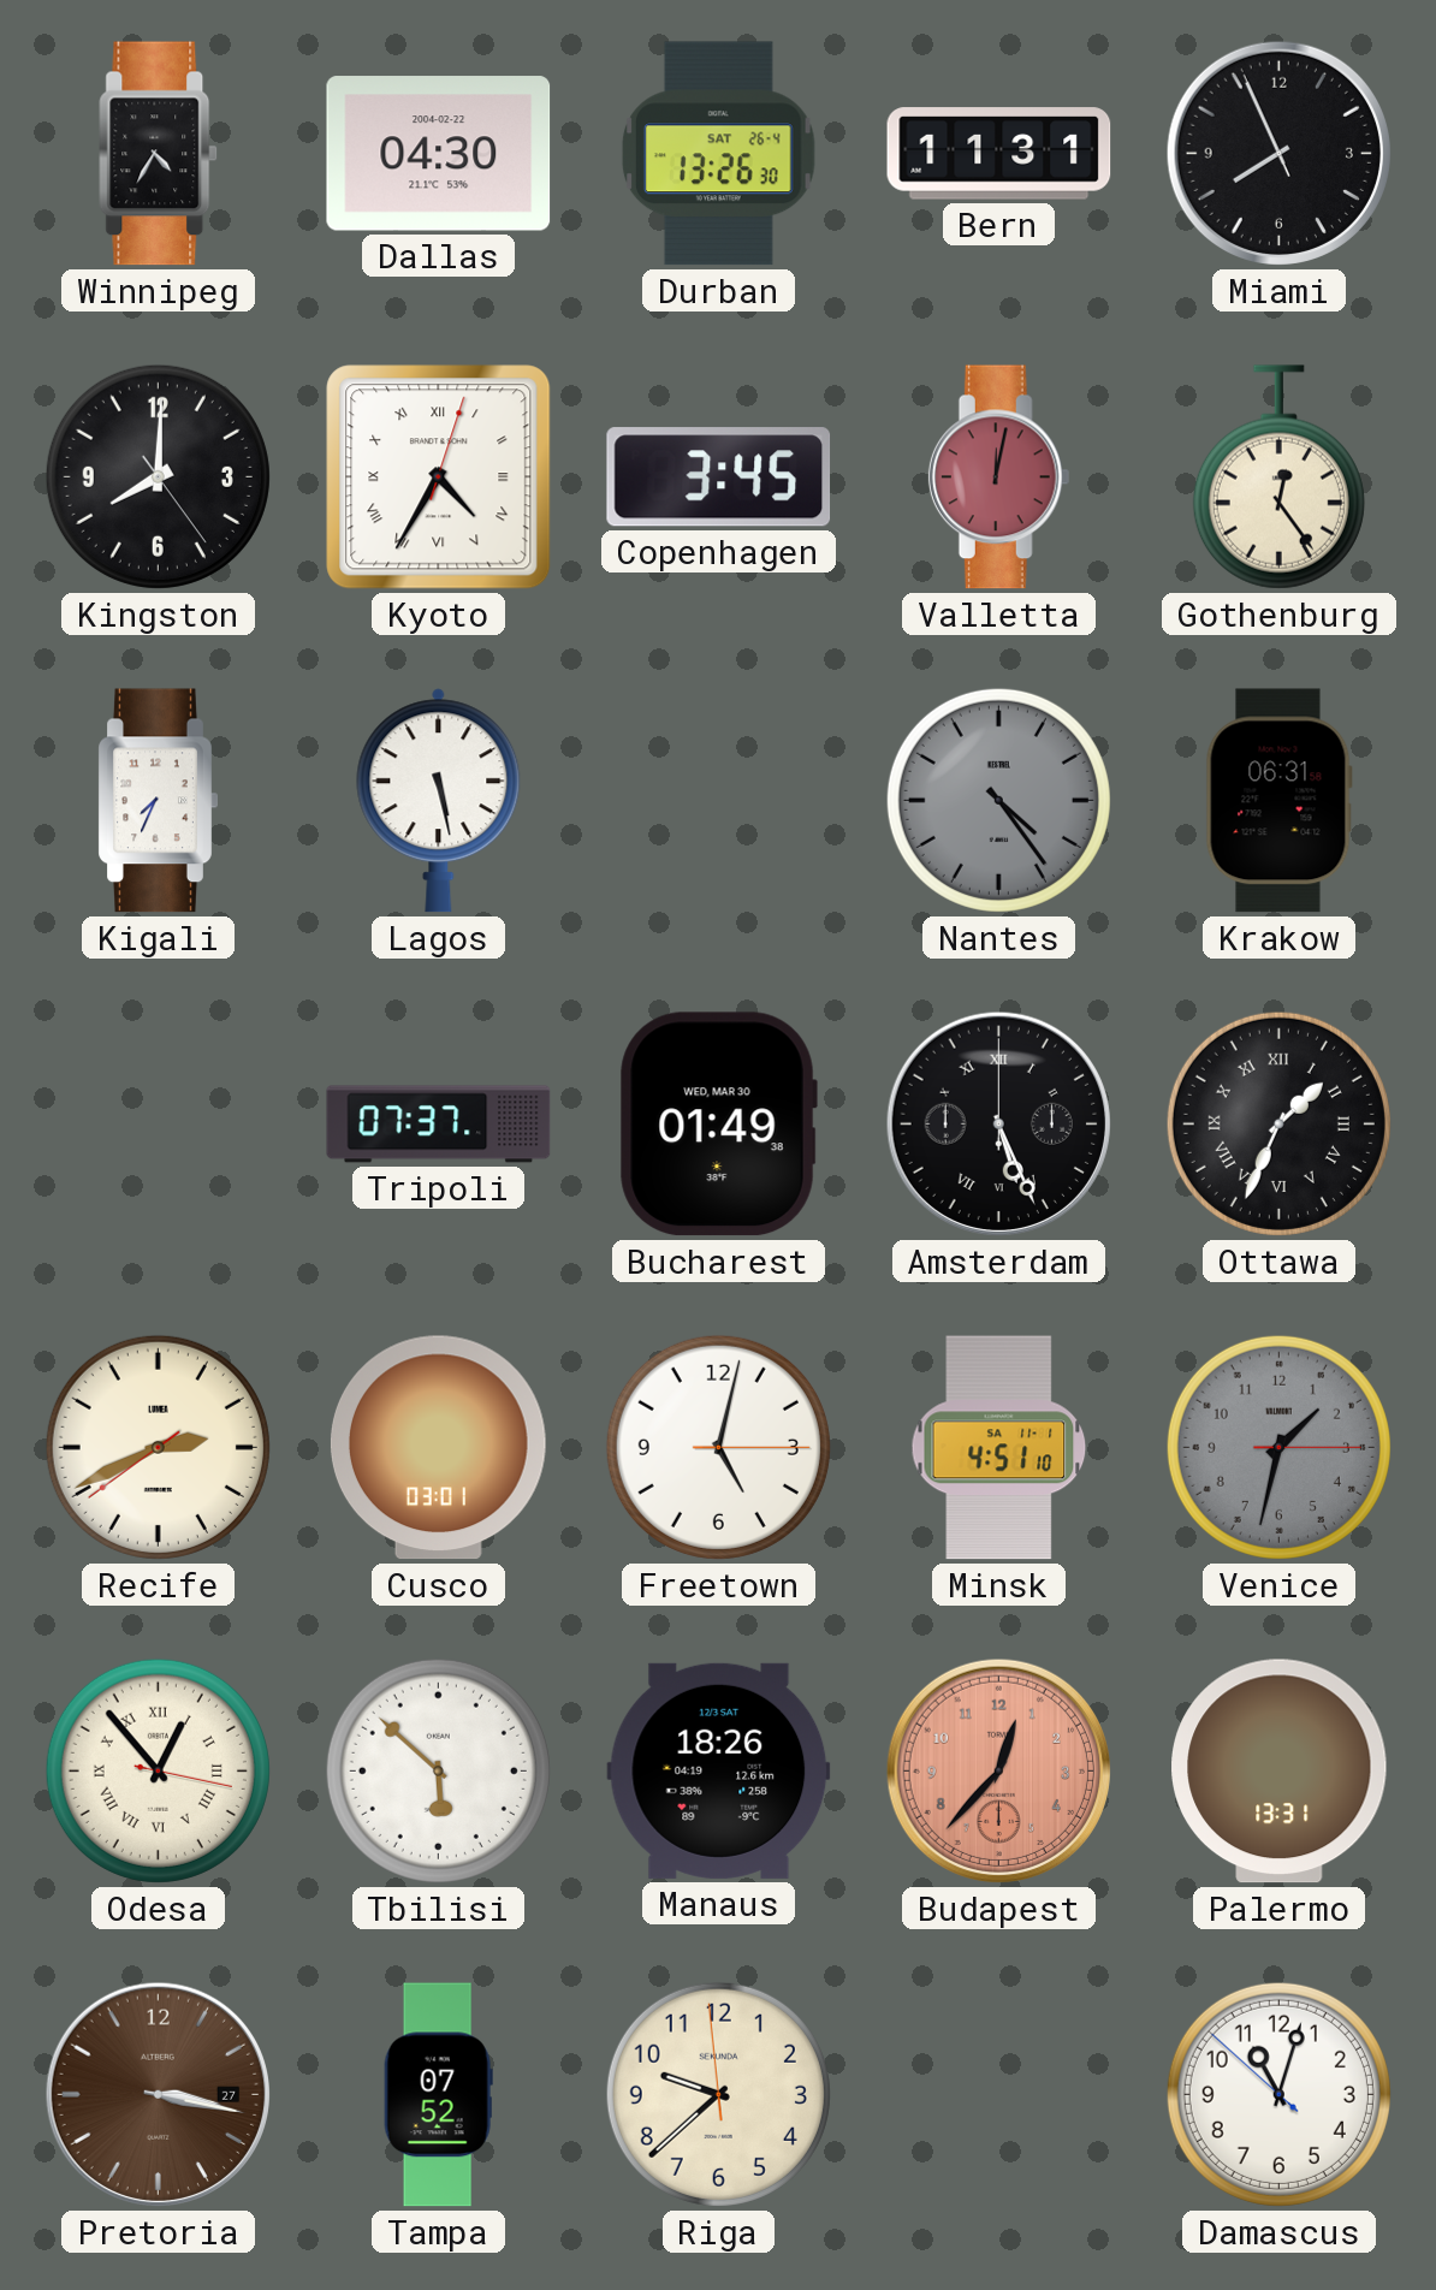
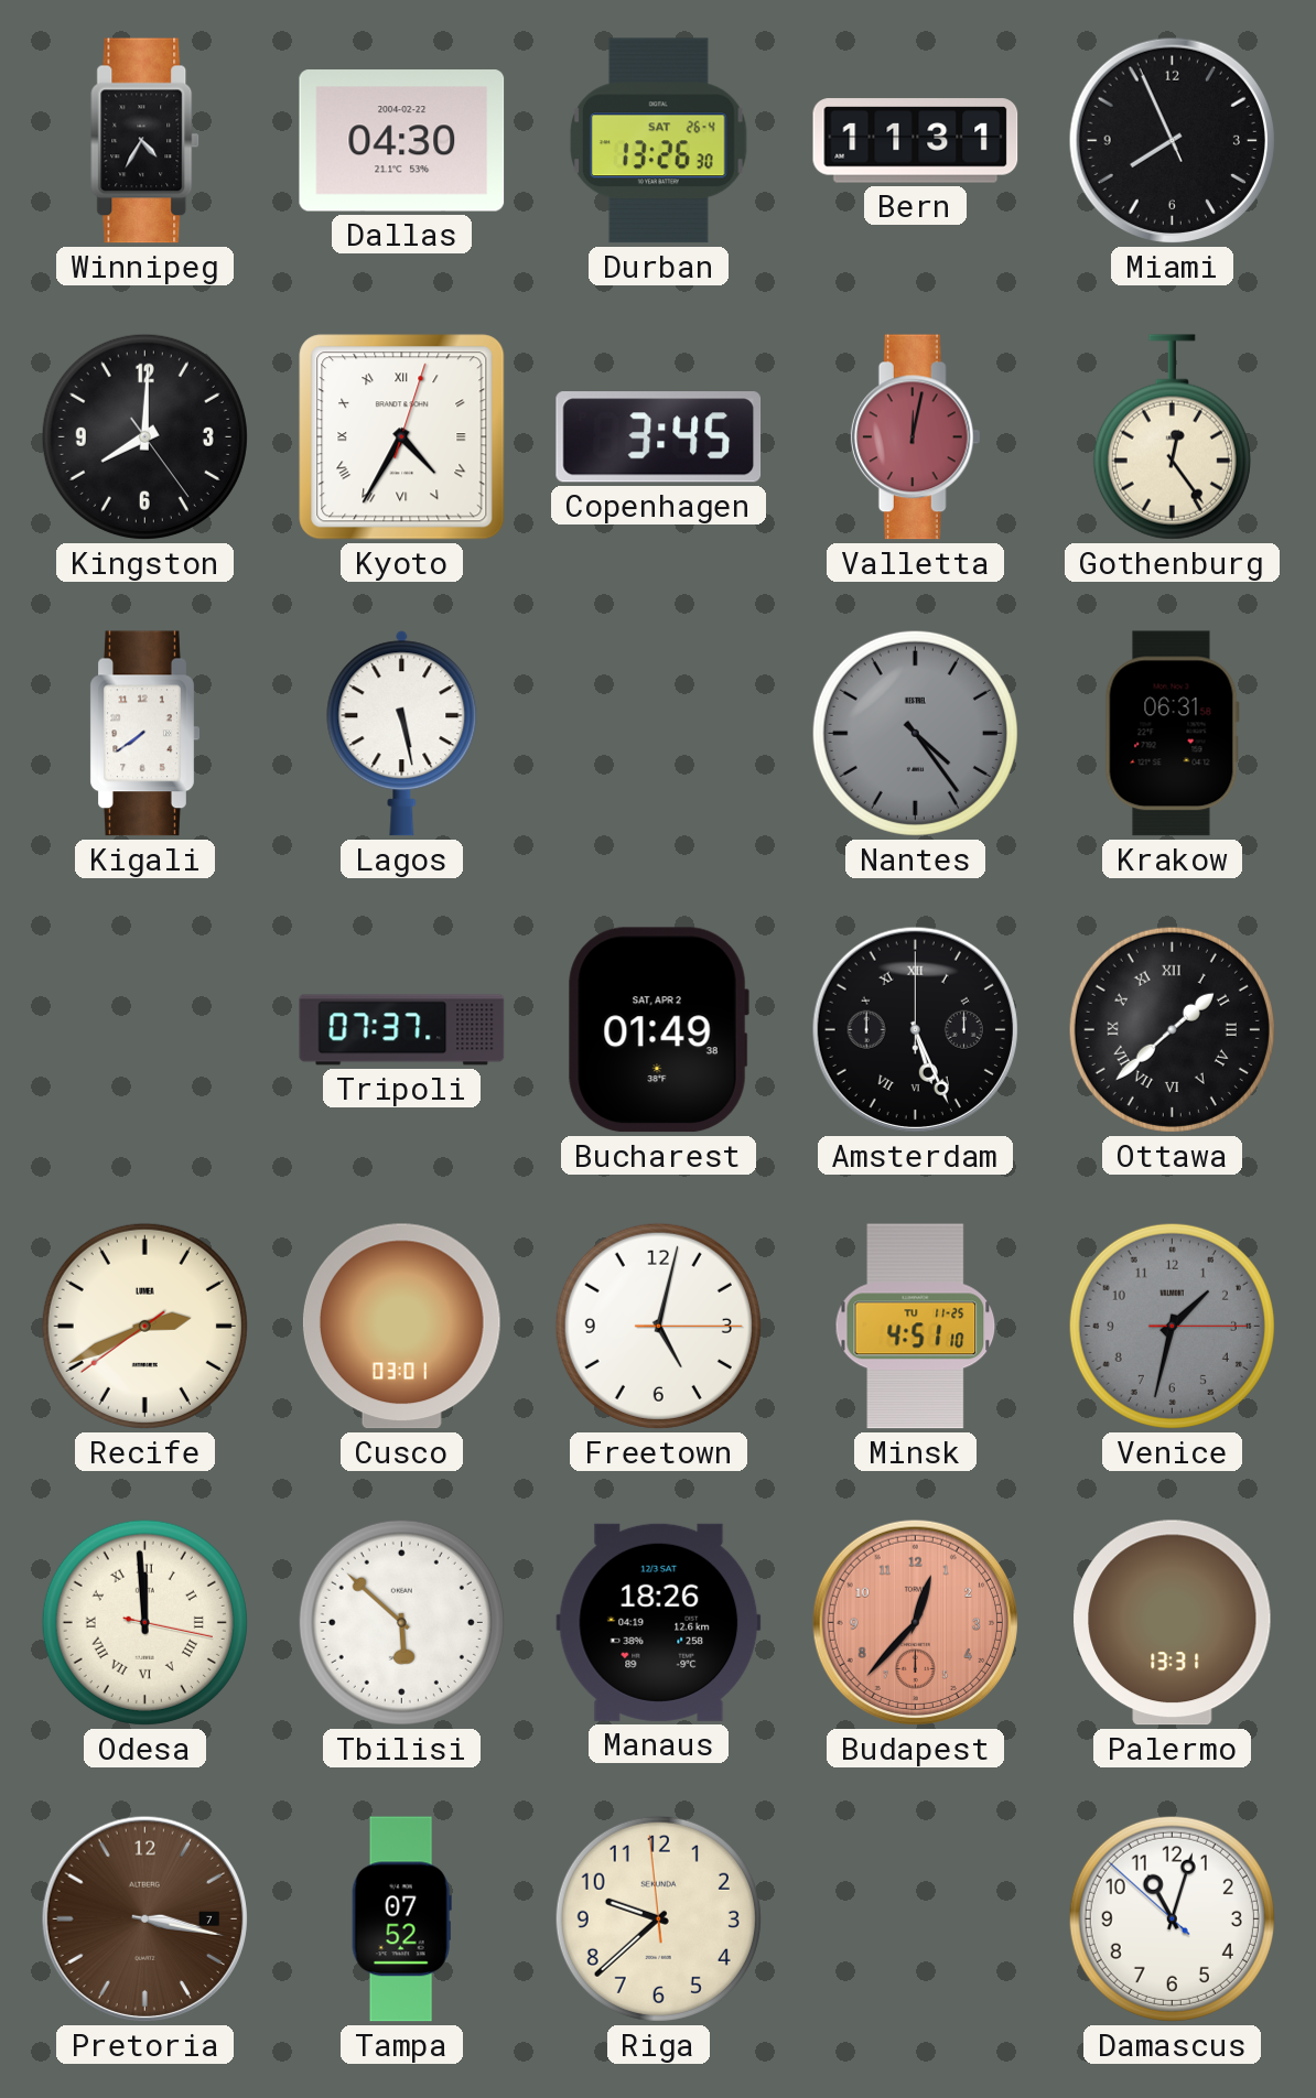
Kigali: 7:34 -> 7:39 (144, 734)
Bucharest date: WED, MAR 30 -> SAT, APR 2 (658, 1030)
Ottawa: 1:34 -> 1:38 (1172, 1029)
Minsk date: SA 11-1 -> TU 11-25 (916, 1327)
Odesa: 12:53 -> 11:59 (144, 1622)
Pretoria date: 27 -> 7 (144, 1918)
